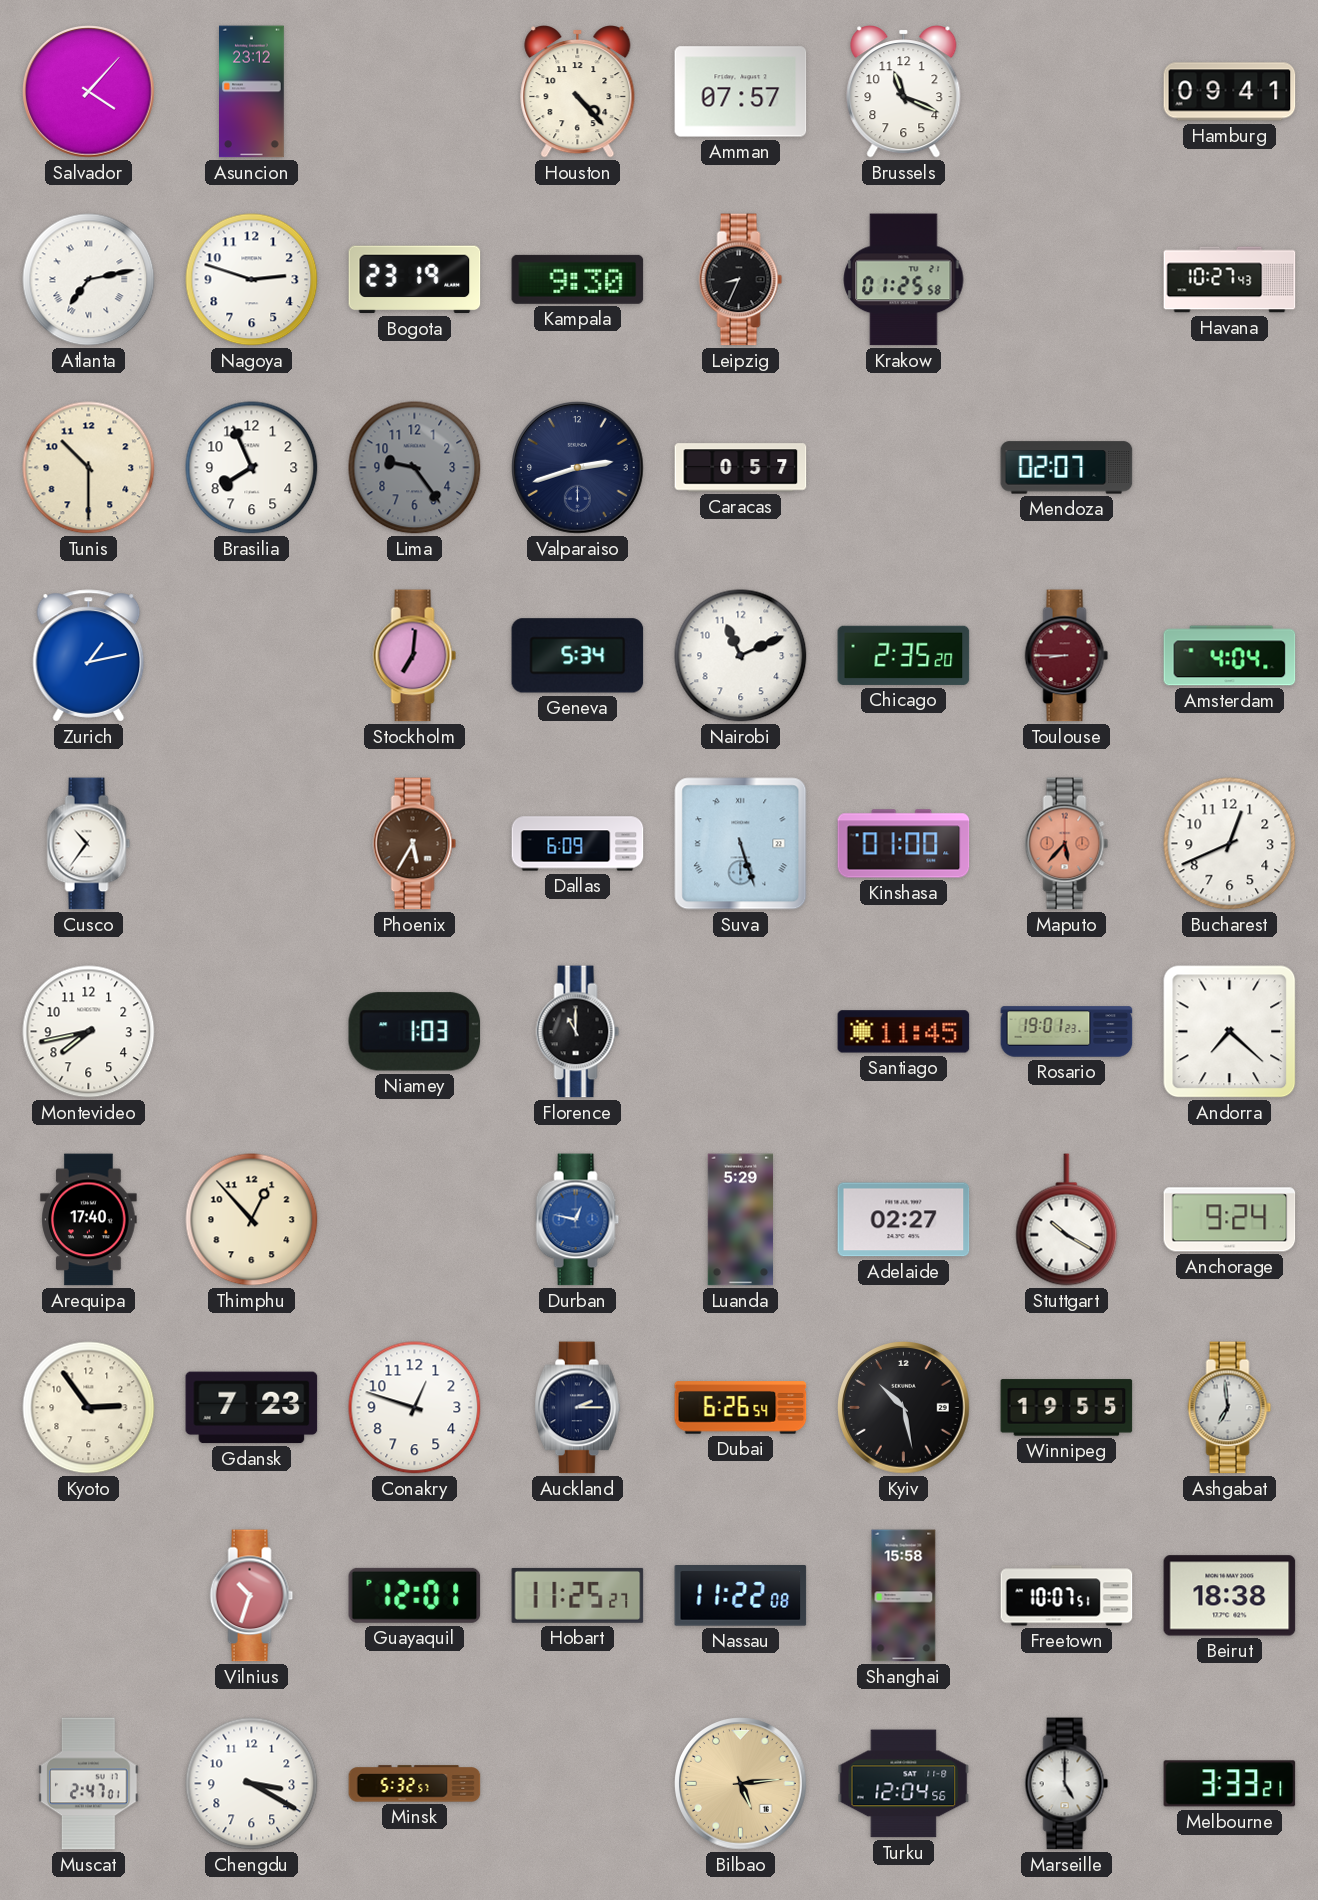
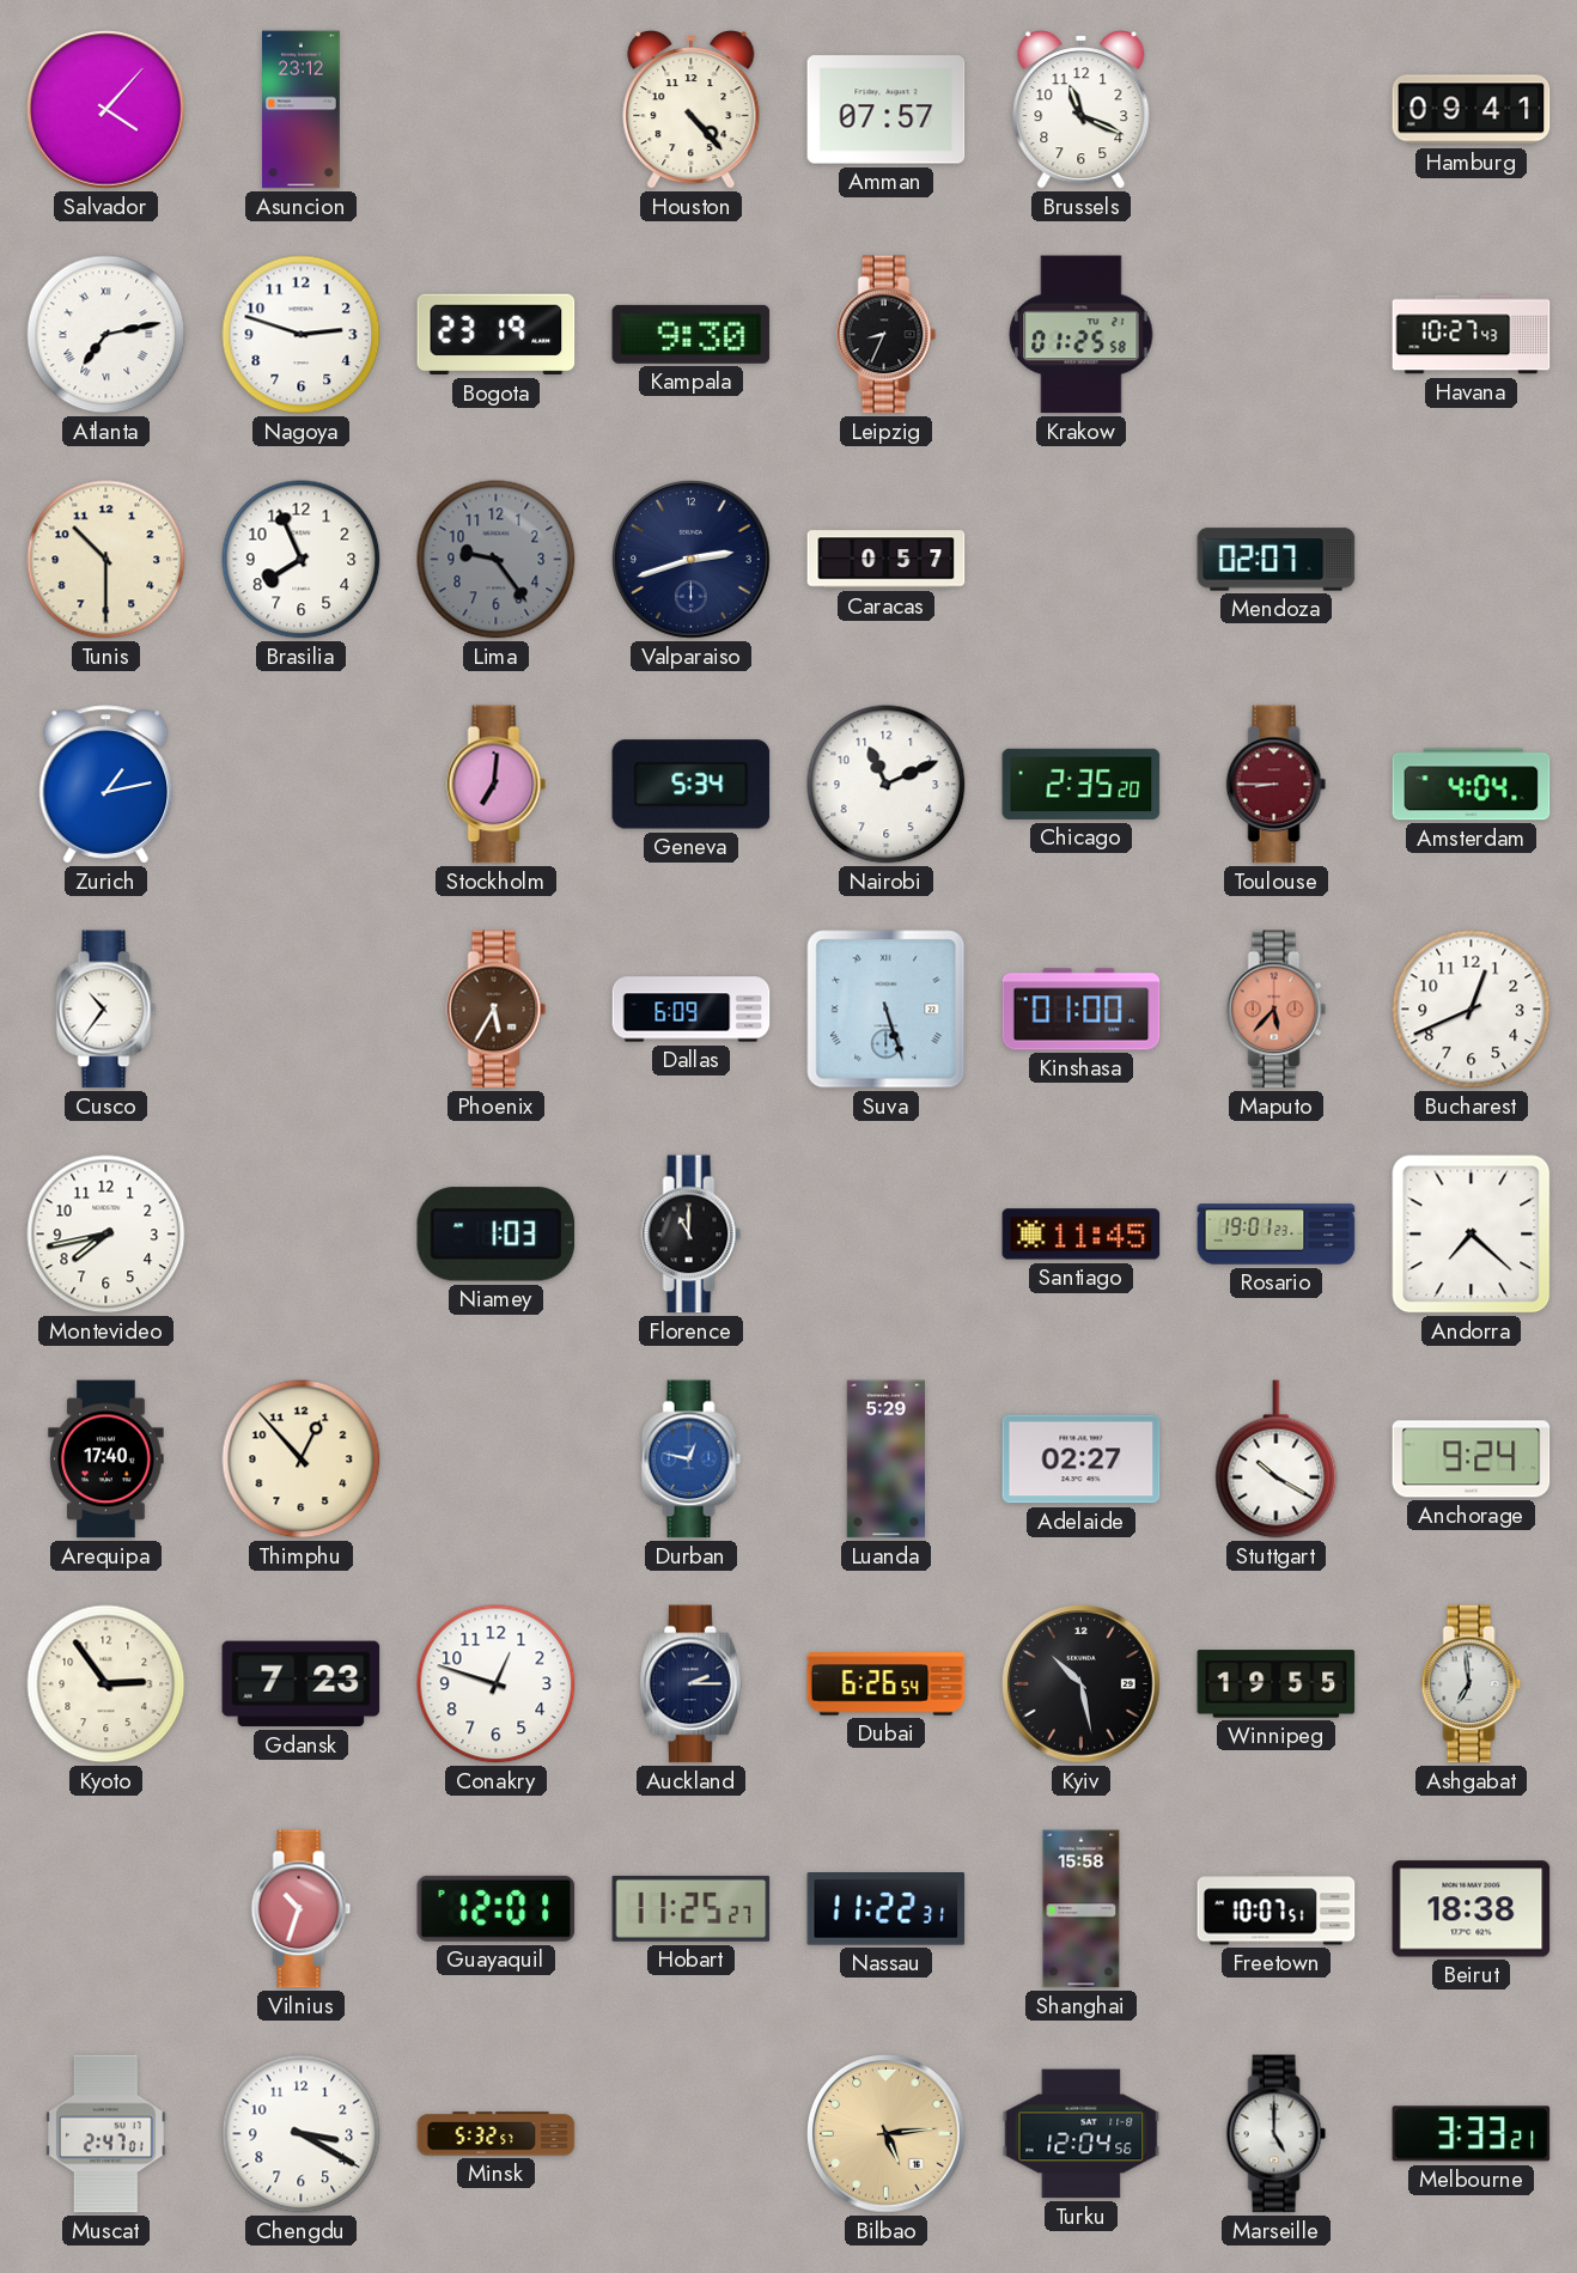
Nassau: 11:22:08 -> 11:22:31 (887, 1909)
